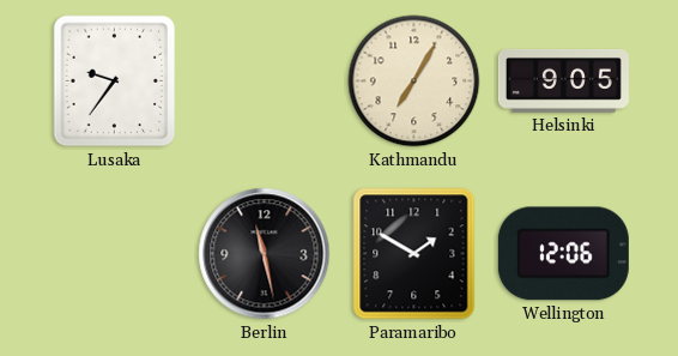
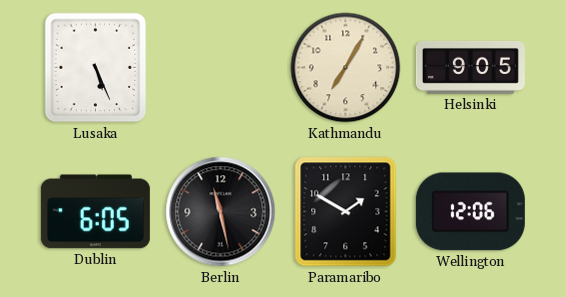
Lusaka: 9:36 -> 5:26 (96, 68)
Dublin: none -> 6:05 (95, 212)
